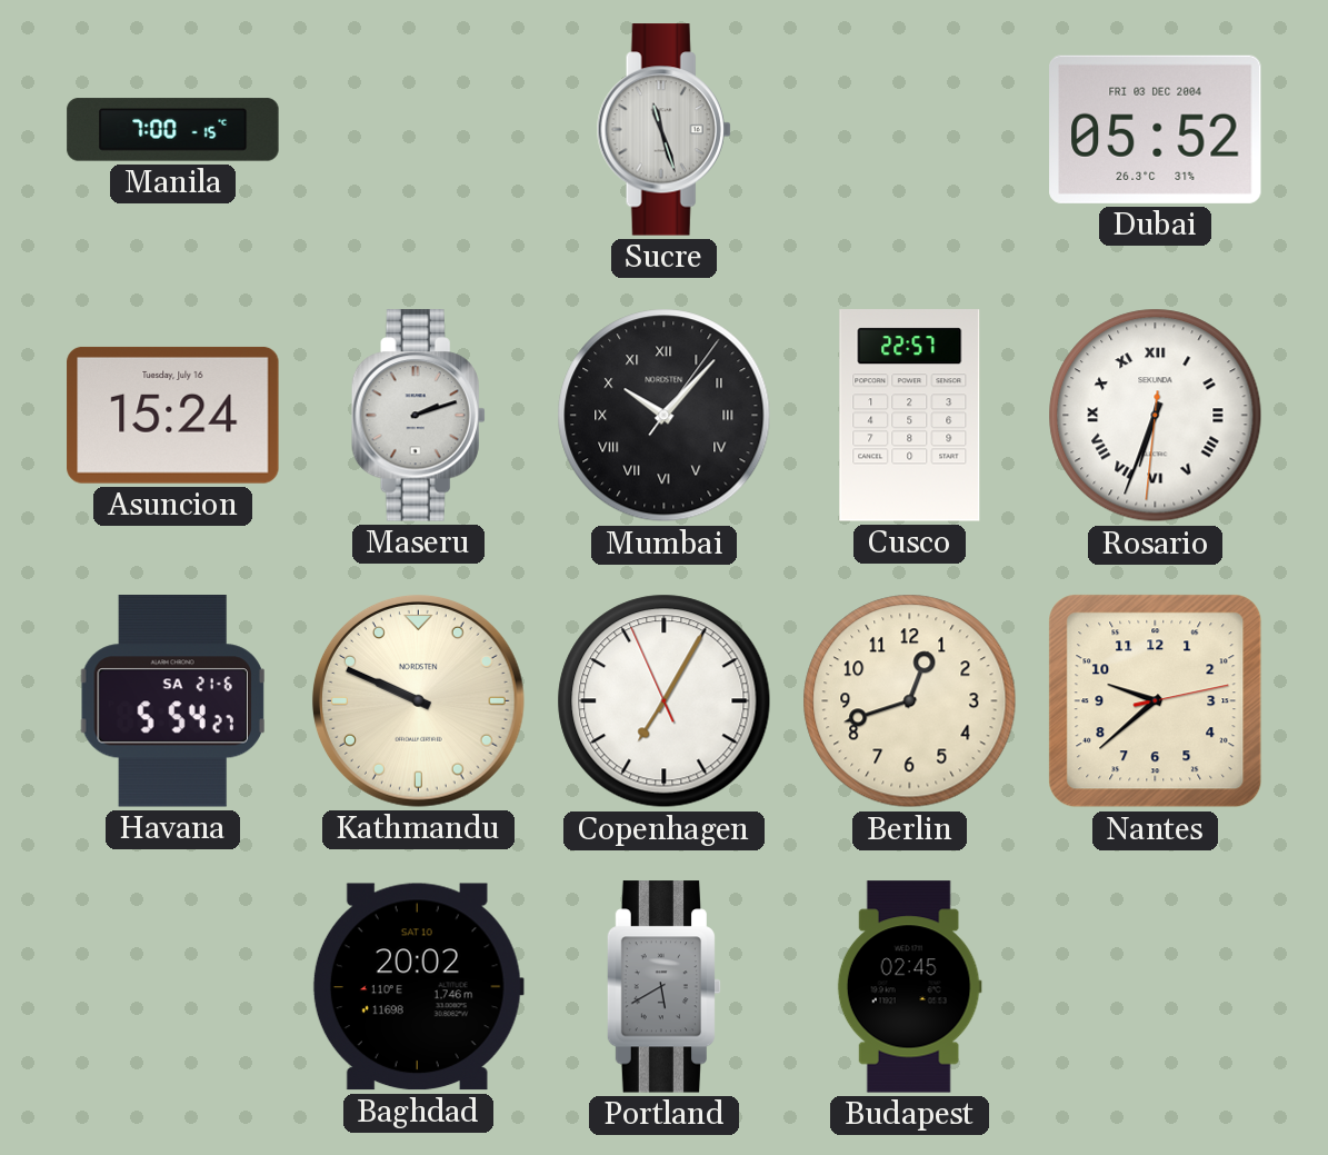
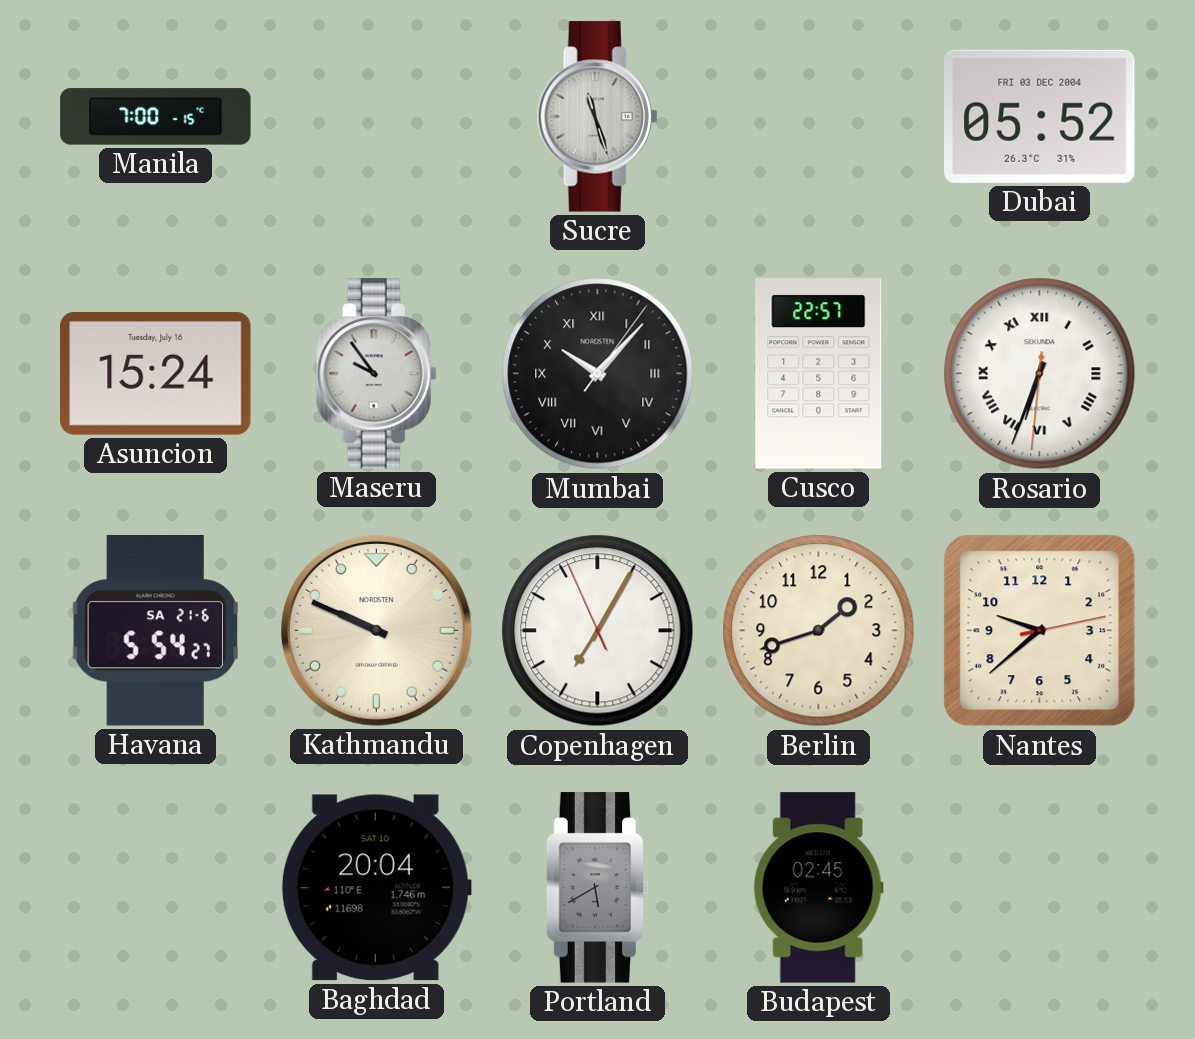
Maseru: 2:12 -> 9:54 (376, 374)
Berlin: 12:42 -> 1:42 (819, 631)
Baghdad: 20:02 -> 20:04 (376, 888)
